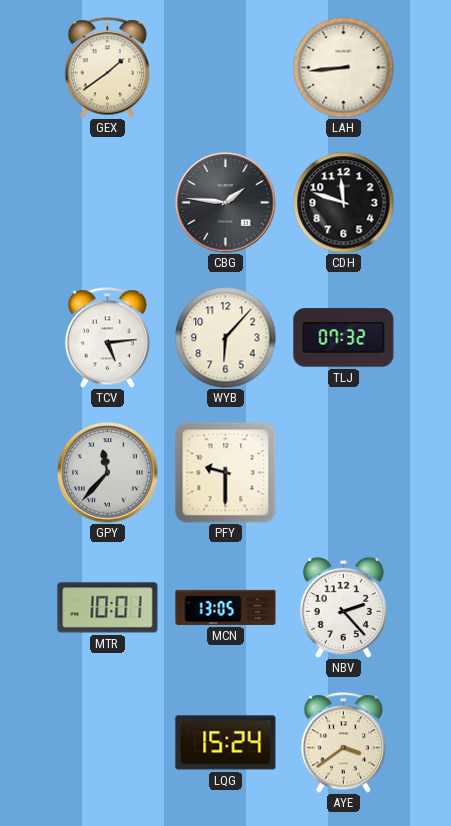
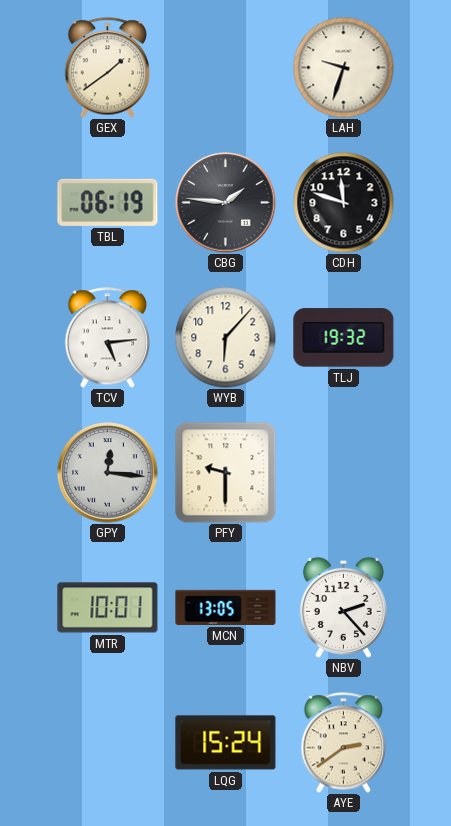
LAH: 8:44 -> 9:33 (344, 68)
TBL: none -> 06:19 (108, 202)
TLJ: 07:32 -> 19:32 (344, 338)
GPY: 11:37 -> 12:16 (108, 473)
AYE: 3:39 -> 2:39 (344, 743)
